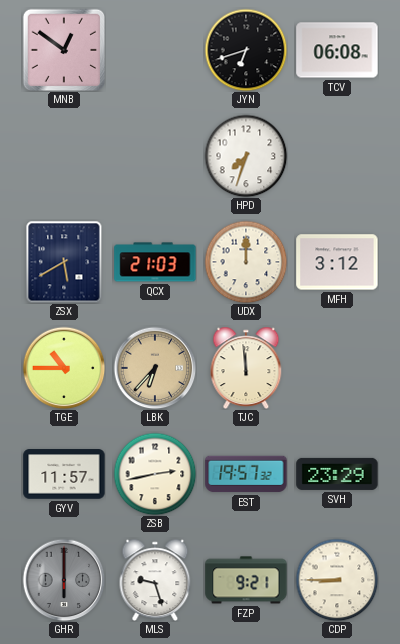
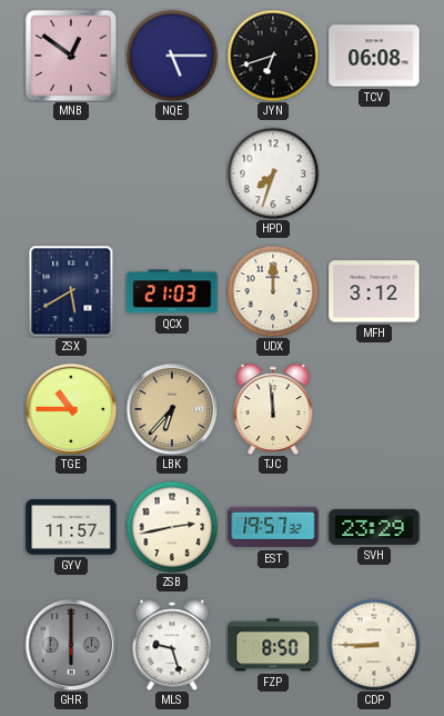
NQE: none -> 5:15 (172, 56)
FZP: 9:21 -> 8:50 (273, 645)
